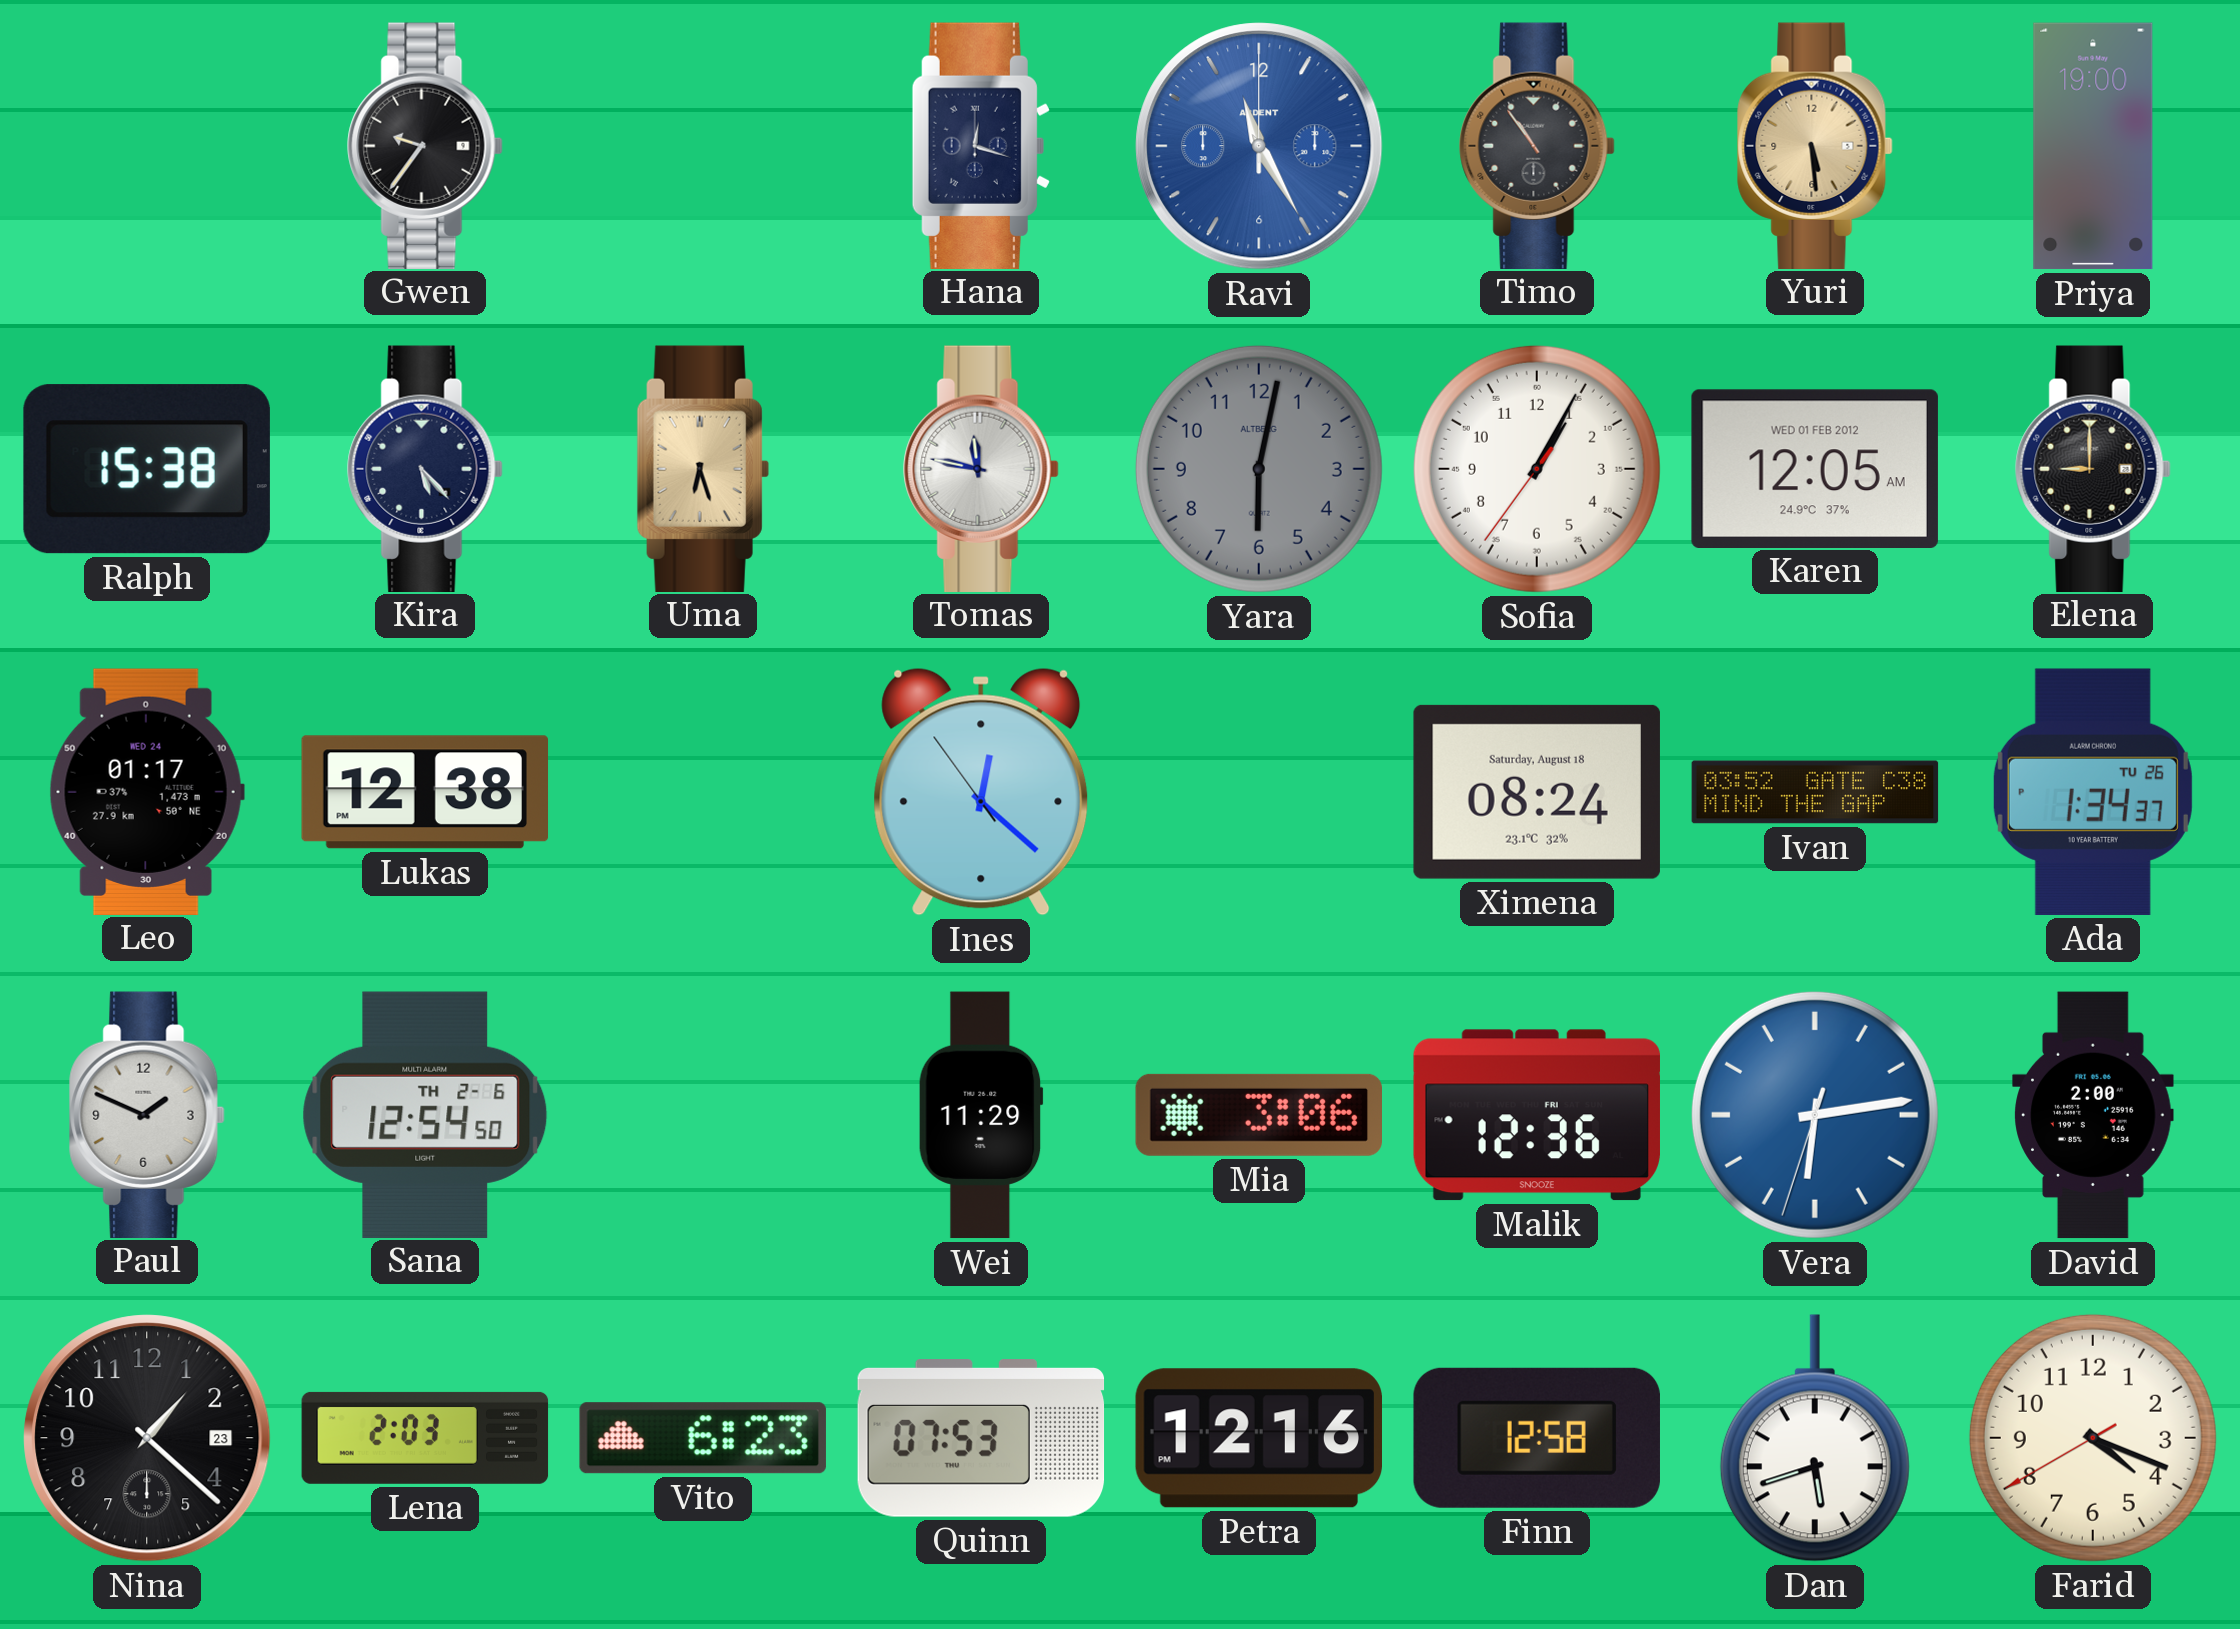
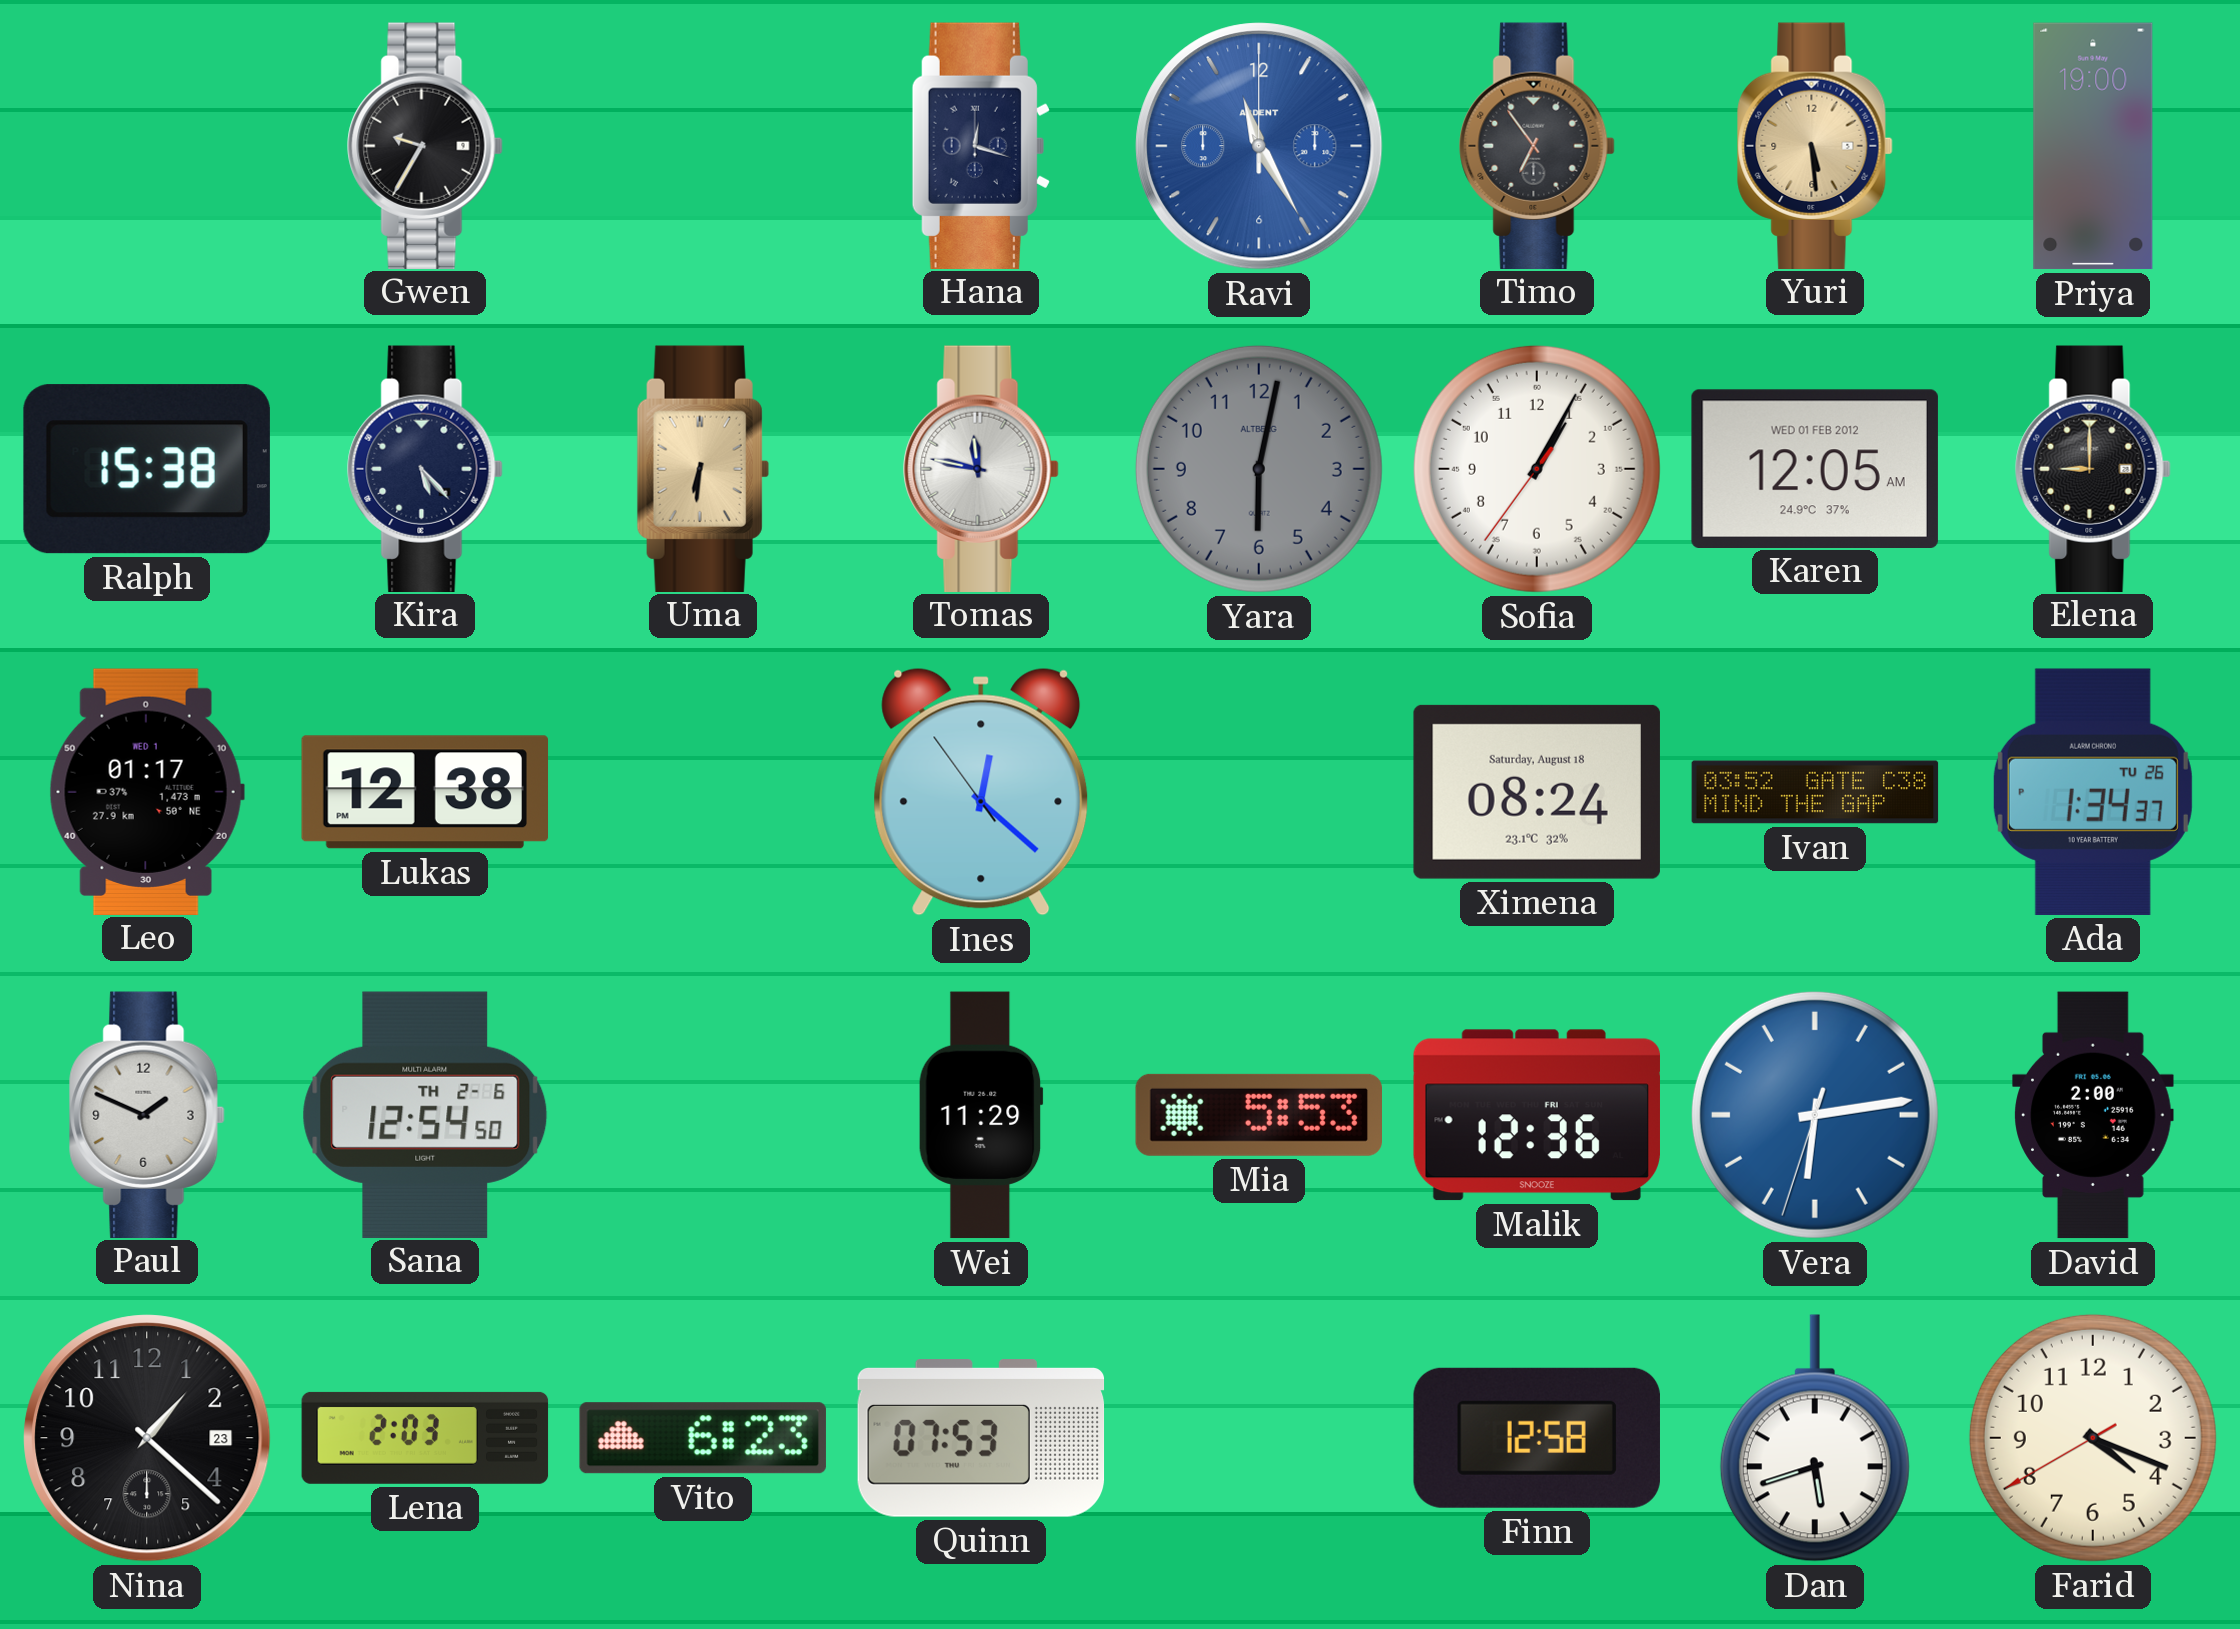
Gwen: 9:36 -> 9:35 (425, 145)
Timo: 10:54 -> 6:54 (1537, 145)
Uma: 6:27 -> 6:31 (703, 468)
Leo date: WED 24 -> WED 1 (147, 791)
Mia: 3:06 -> 5:53 (1258, 1115)
Petra: 12:16 -> none (1258, 1438)
